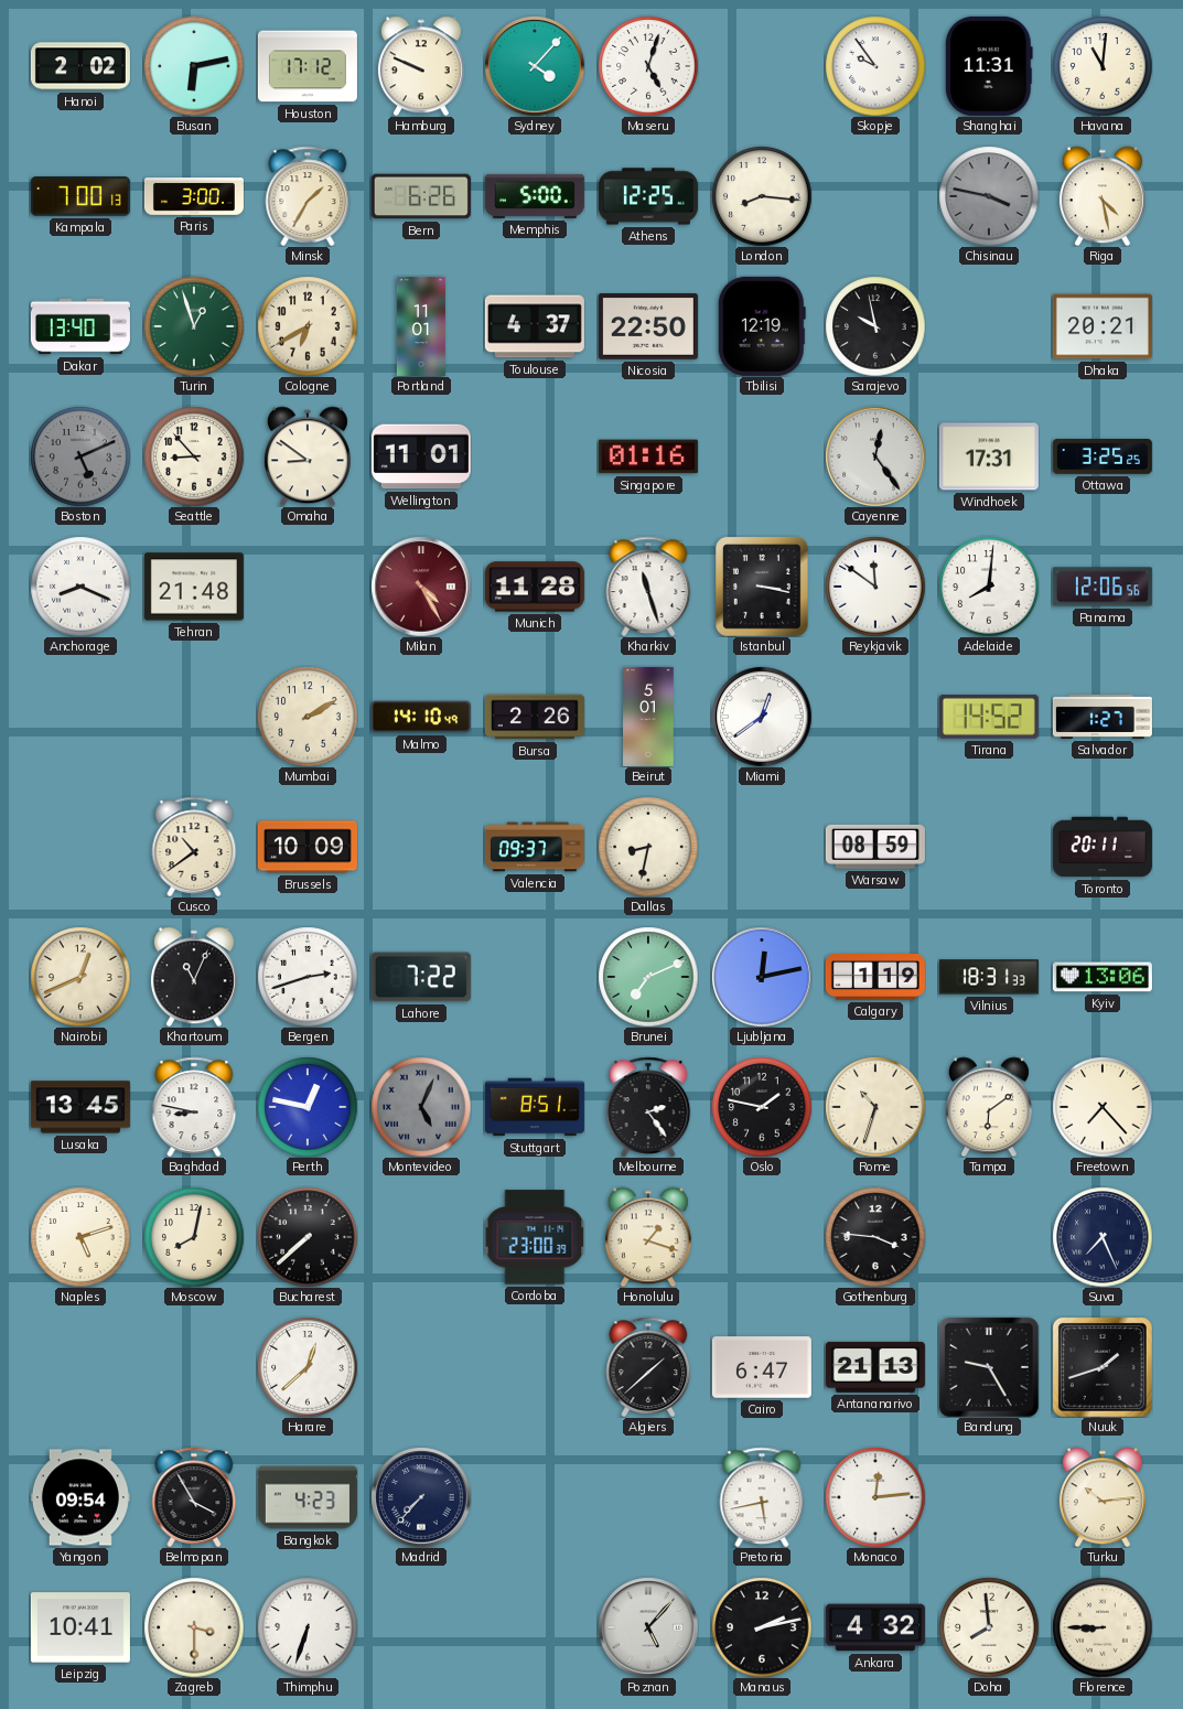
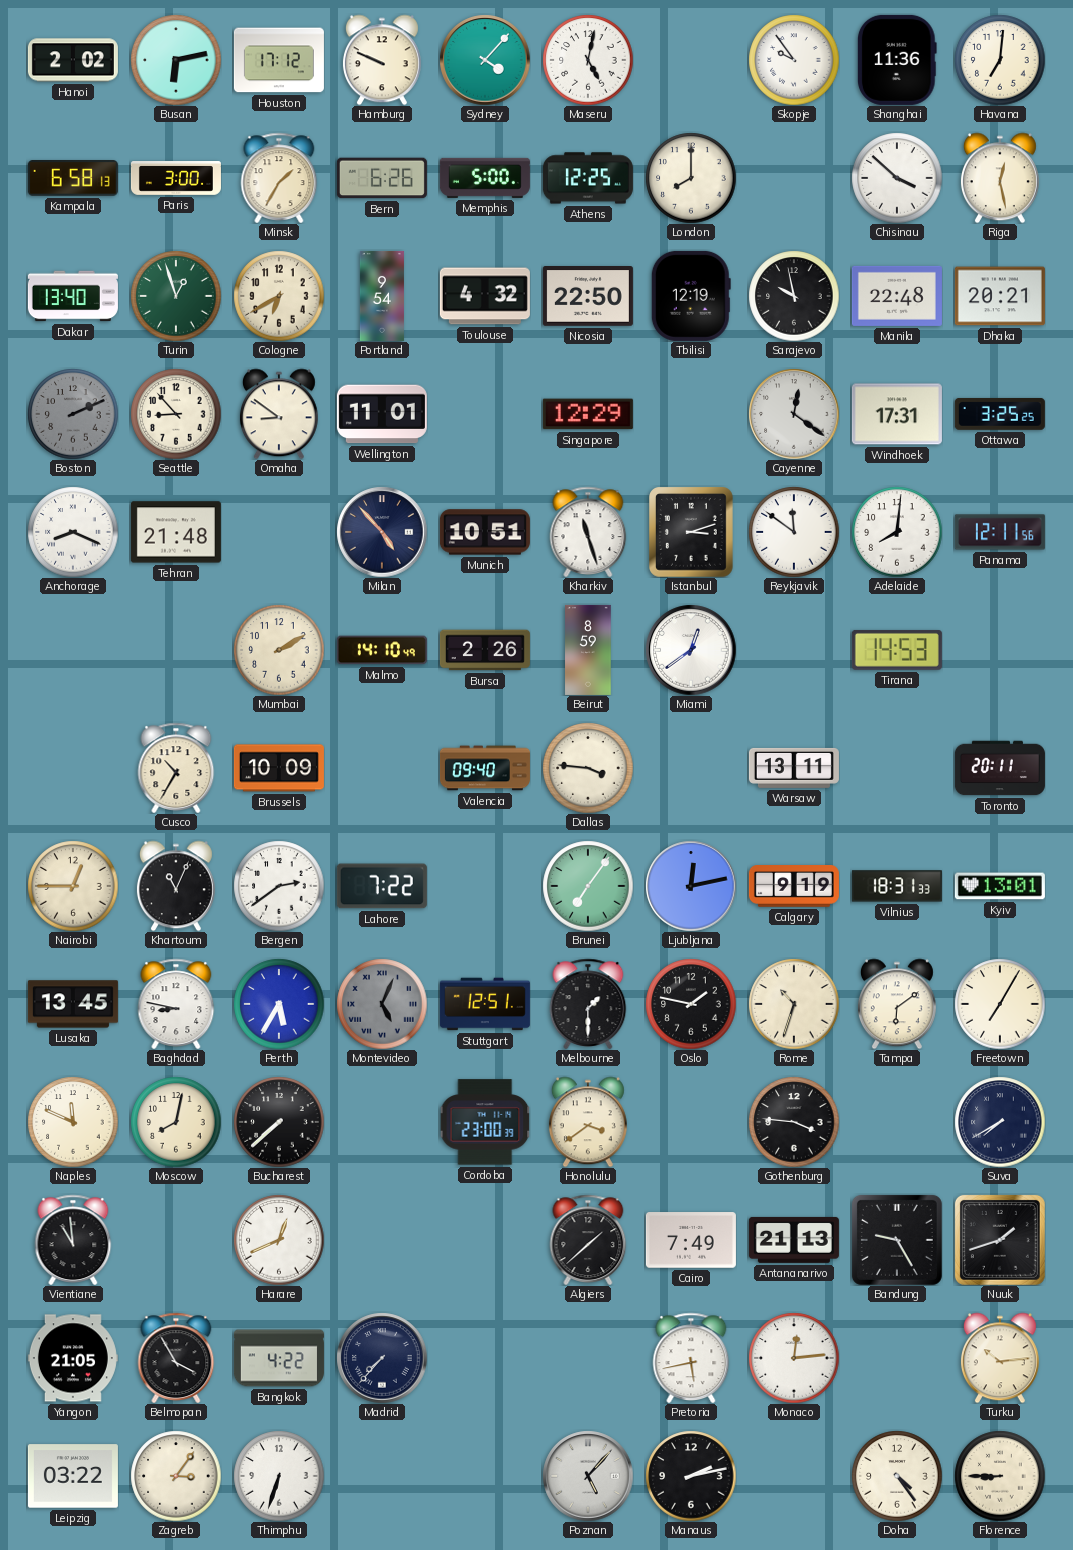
Maseru: 5:03 -> 5:02 (588, 60)
Shanghai: 11:31 -> 11:36 (897, 60)
Havana: 11:01 -> 7:01 (1000, 60)
Kampala: 7:00 -> 6:58 (73, 179)
London: 8:16 -> 8:00 (691, 178)
Chisinau: 3:47 -> 3:52 (897, 178)
Chisinau dial: grey -> white (897, 178)
Riga: 4:28 -> 12:28 (1000, 178)
Portland: 11:01 -> 9:54 (382, 296)
Toulouse: 4:37 -> 4:32 (485, 296)
Manila: none -> 22:48 (897, 296)
Boston: 5:11 -> 2:11 (73, 414)
Singapore: 01:16 -> 12:29 (588, 414)
Cayenne: 12:24 -> 12:21 (794, 414)
Milan: 4:25 -> 4:53 (382, 532)
Milan dial: burgundy -> navy (382, 532)
Munich: 11:28 -> 10:51 (485, 532)
Istanbul: 3:17 -> 3:12 (692, 532)
Panama: 12:06 -> 12:11 (1000, 532)
Beirut: 5:01 -> 8:59 (588, 650)
Tirana: 14:52 -> 14:53 (897, 650)
Salvador: 1:27 -> none (1103, 717)
Cusco: 10:39 -> 10:35 (176, 767)
Valencia: 09:37 -> 09:40 (485, 768)
Dallas: 8:32 -> 3:46 (588, 768)
Warsaw: 08:59 -> 13:11 (794, 768)
Nairobi: 12:41 -> 12:45 (73, 886)
Bergen: 2:42 -> 2:39 (279, 886)
Brunei: 7:11 -> 7:06 (588, 886)
Calgary: 1:19 -> 9:19 (794, 887)
Kyiv: 13:06 -> 13:01 (1000, 886)
Perth: 12:47 -> 5:35 (279, 1004)
Stuttgart: 8:51 -> 12:51 (485, 1004)
Melbourne: 2:24 -> 1:30 (588, 1003)
Freetown: 7:23 -> 7:05 (1000, 1004)
Naples: 5:12 -> 11:49 (73, 1122)
Honolulu: 1:18 -> 3:39 (588, 1122)
Suva: 7:26 -> 7:40 (1000, 1122)
Vientiane: none -> 10:59 (73, 1239)
Harare: 12:38 -> 12:41 (279, 1240)
Cairo: 6:47 -> 7:49 (691, 1240)
Yangon: 09:54 -> 21:05 (73, 1358)
Bangkok: 4:23 -> 4:22 (279, 1358)
Leipzig: 10:41 -> 03:22 (73, 1476)
Zagreb: 3:30 -> 3:06 (176, 1476)
Ankara: 4:32 -> none (875, 1627)
Doha: 7:59 -> 4:24 (897, 1476)
